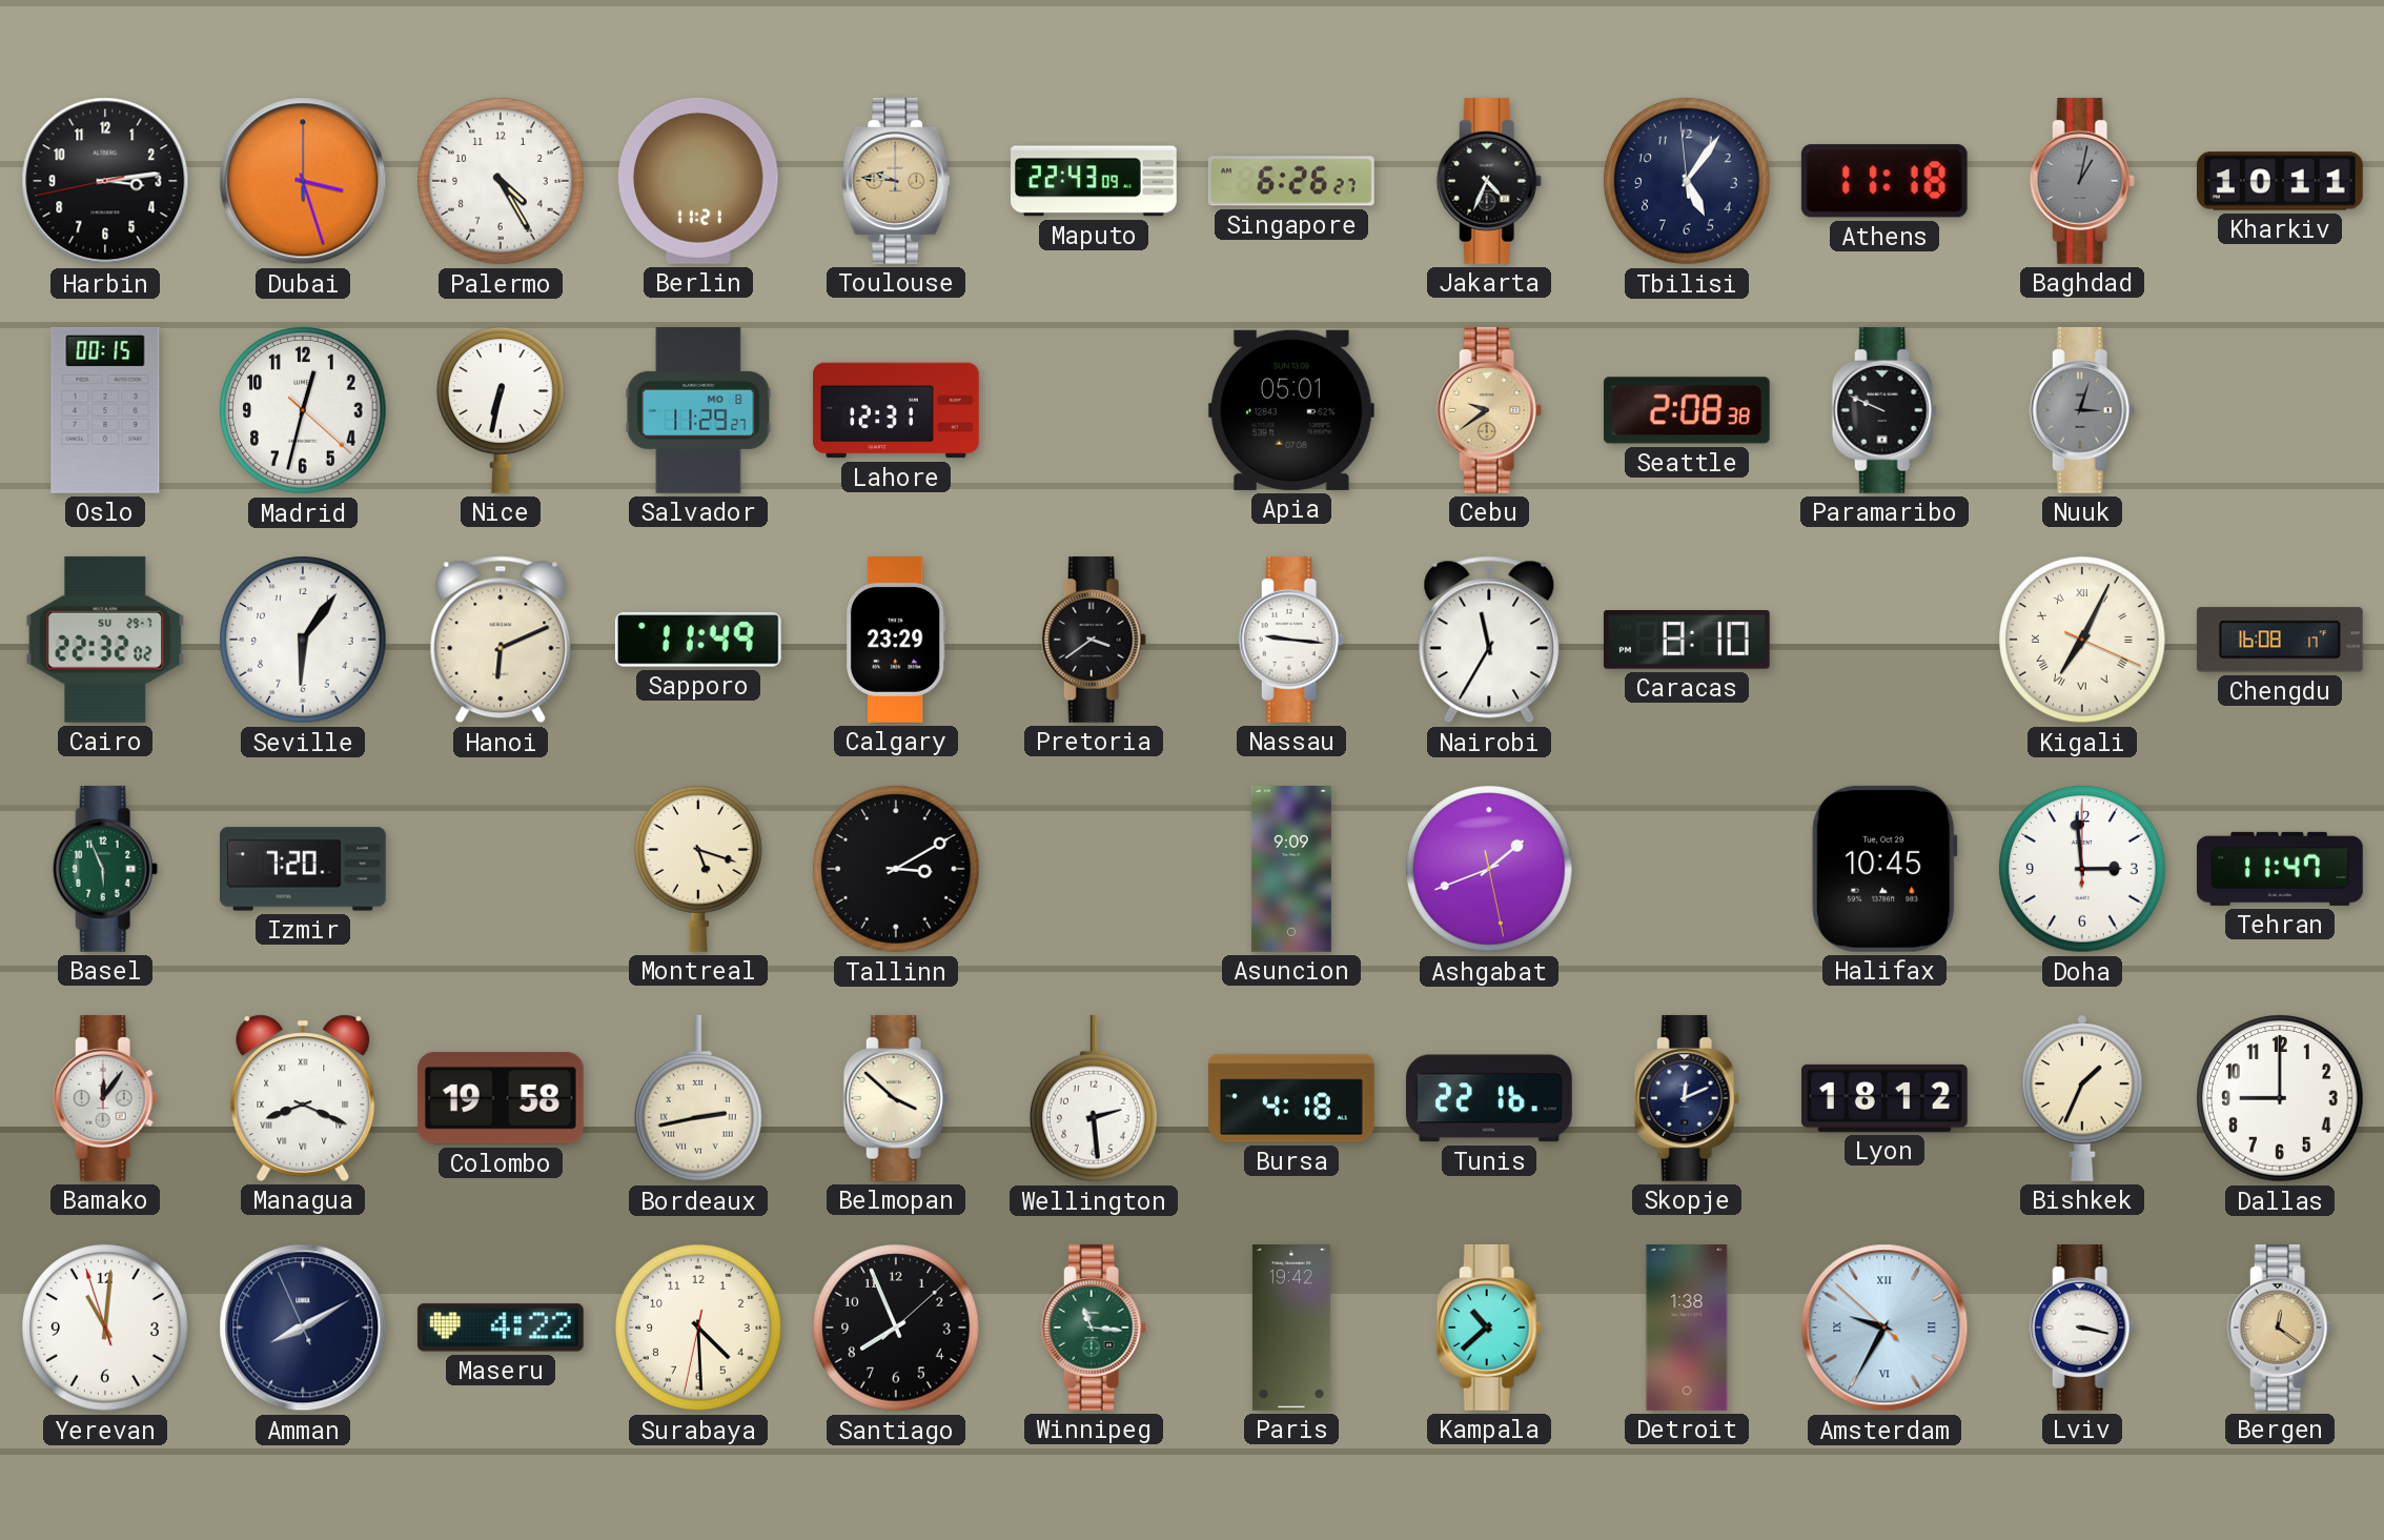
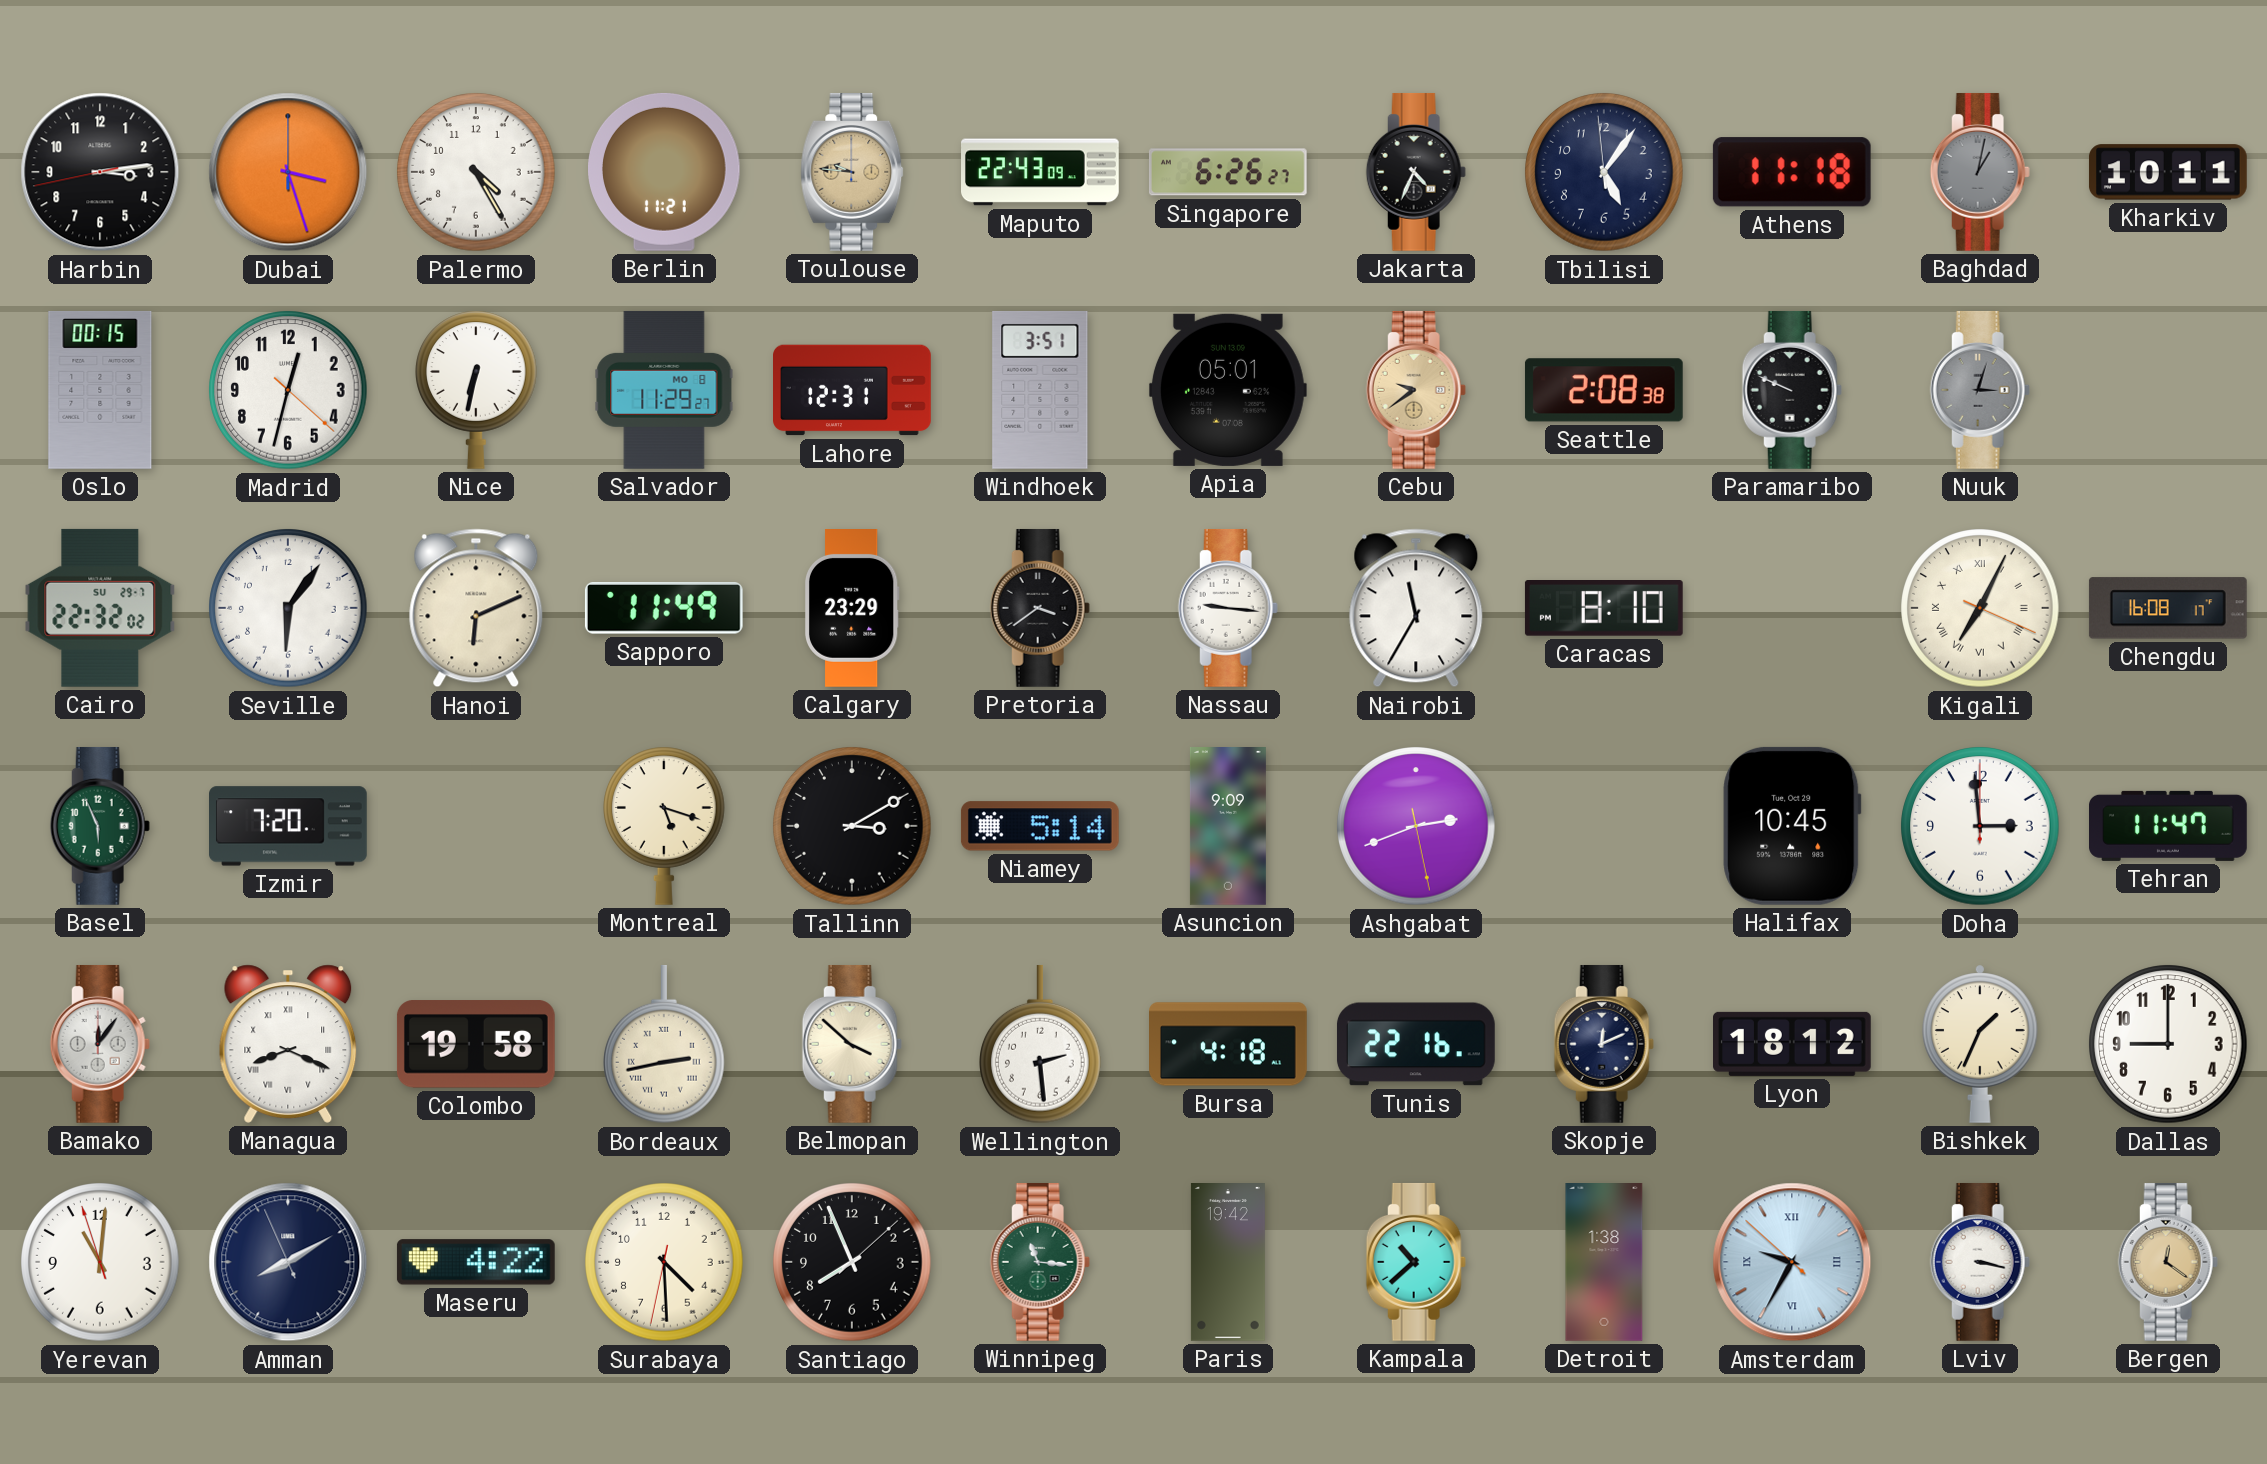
Windhoek: none -> 3:51 (1040, 390)
Niamey: none -> 5:14 (1040, 826)
Ashgabat: 1:41 -> 2:41 (1416, 826)
